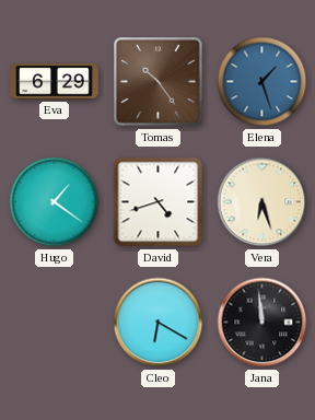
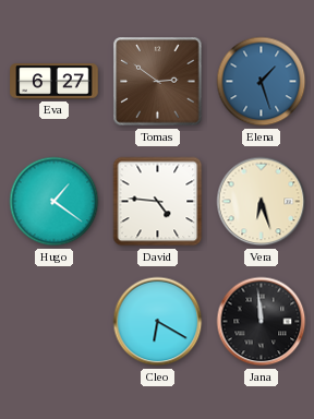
Eva: 6:29 -> 6:27 (55, 82)
Tomas: 10:24 -> 2:51 (158, 82)
David: 4:42 -> 4:46 (158, 202)
